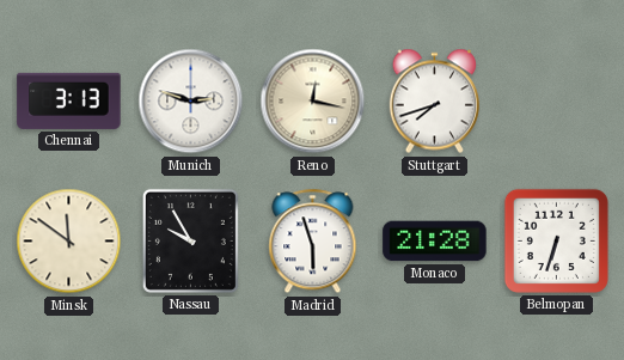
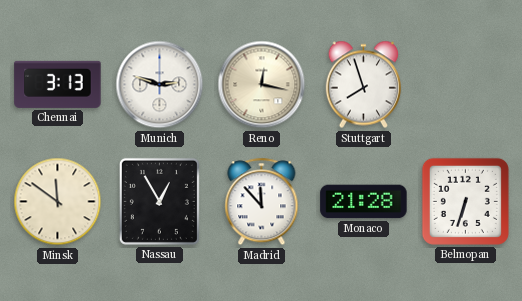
Stuttgart: 7:42 -> 7:57 (363, 85)
Nassau: 9:55 -> 12:55 (159, 201)
Madrid: 5:57 -> 11:53 (262, 202)
